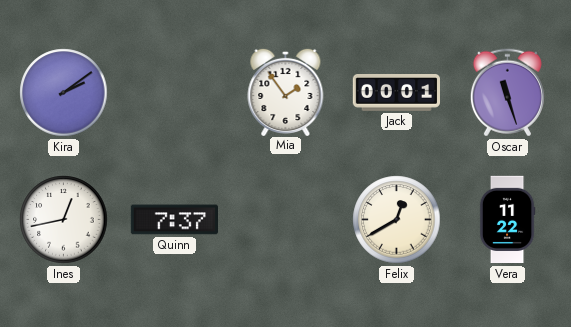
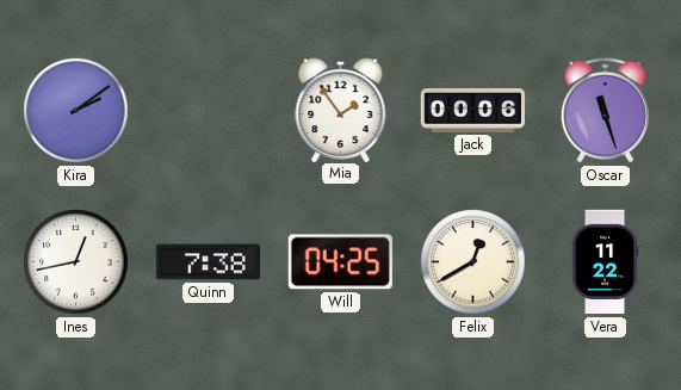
Jack: 00:01 -> 00:06 (473, 111)
Quinn: 7:37 -> 7:38 (208, 262)
Will: none -> 04:25 (340, 262)
